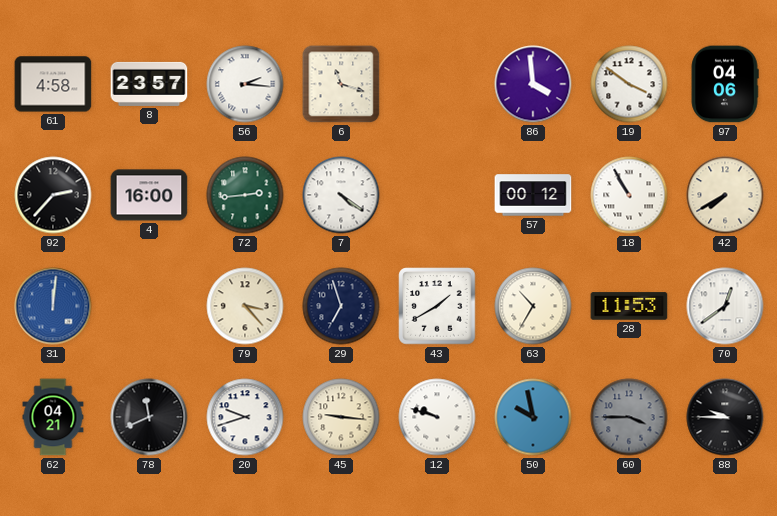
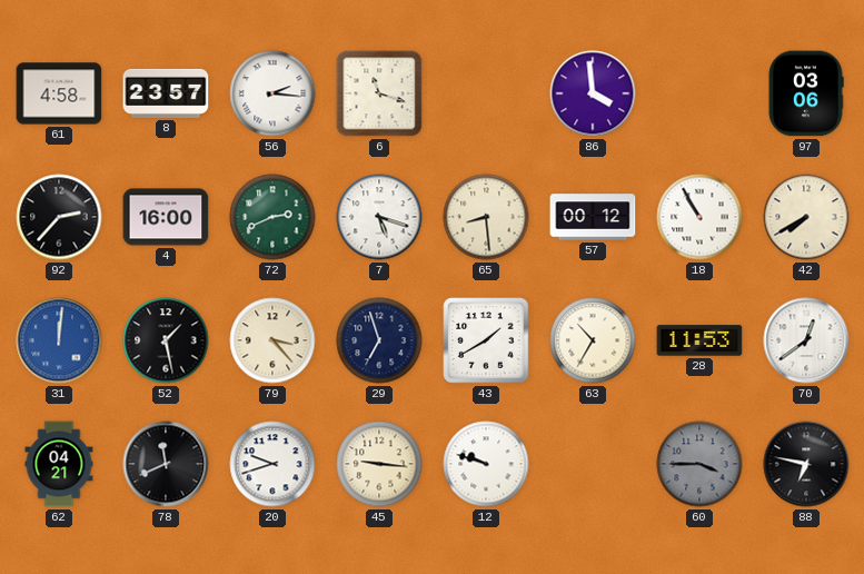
19: 3:51 -> none (629, 84)
97: 04:06 -> 03:06 (806, 93)
72: 2:44 -> 2:41 (272, 217)
7: 4:21 -> 5:18 (379, 217)
65: none -> 8:29 (486, 217)
52: none -> 1:28 (166, 340)
50: 9:58 -> none (533, 417)
88: 9:45 -> 6:47 (806, 464)
